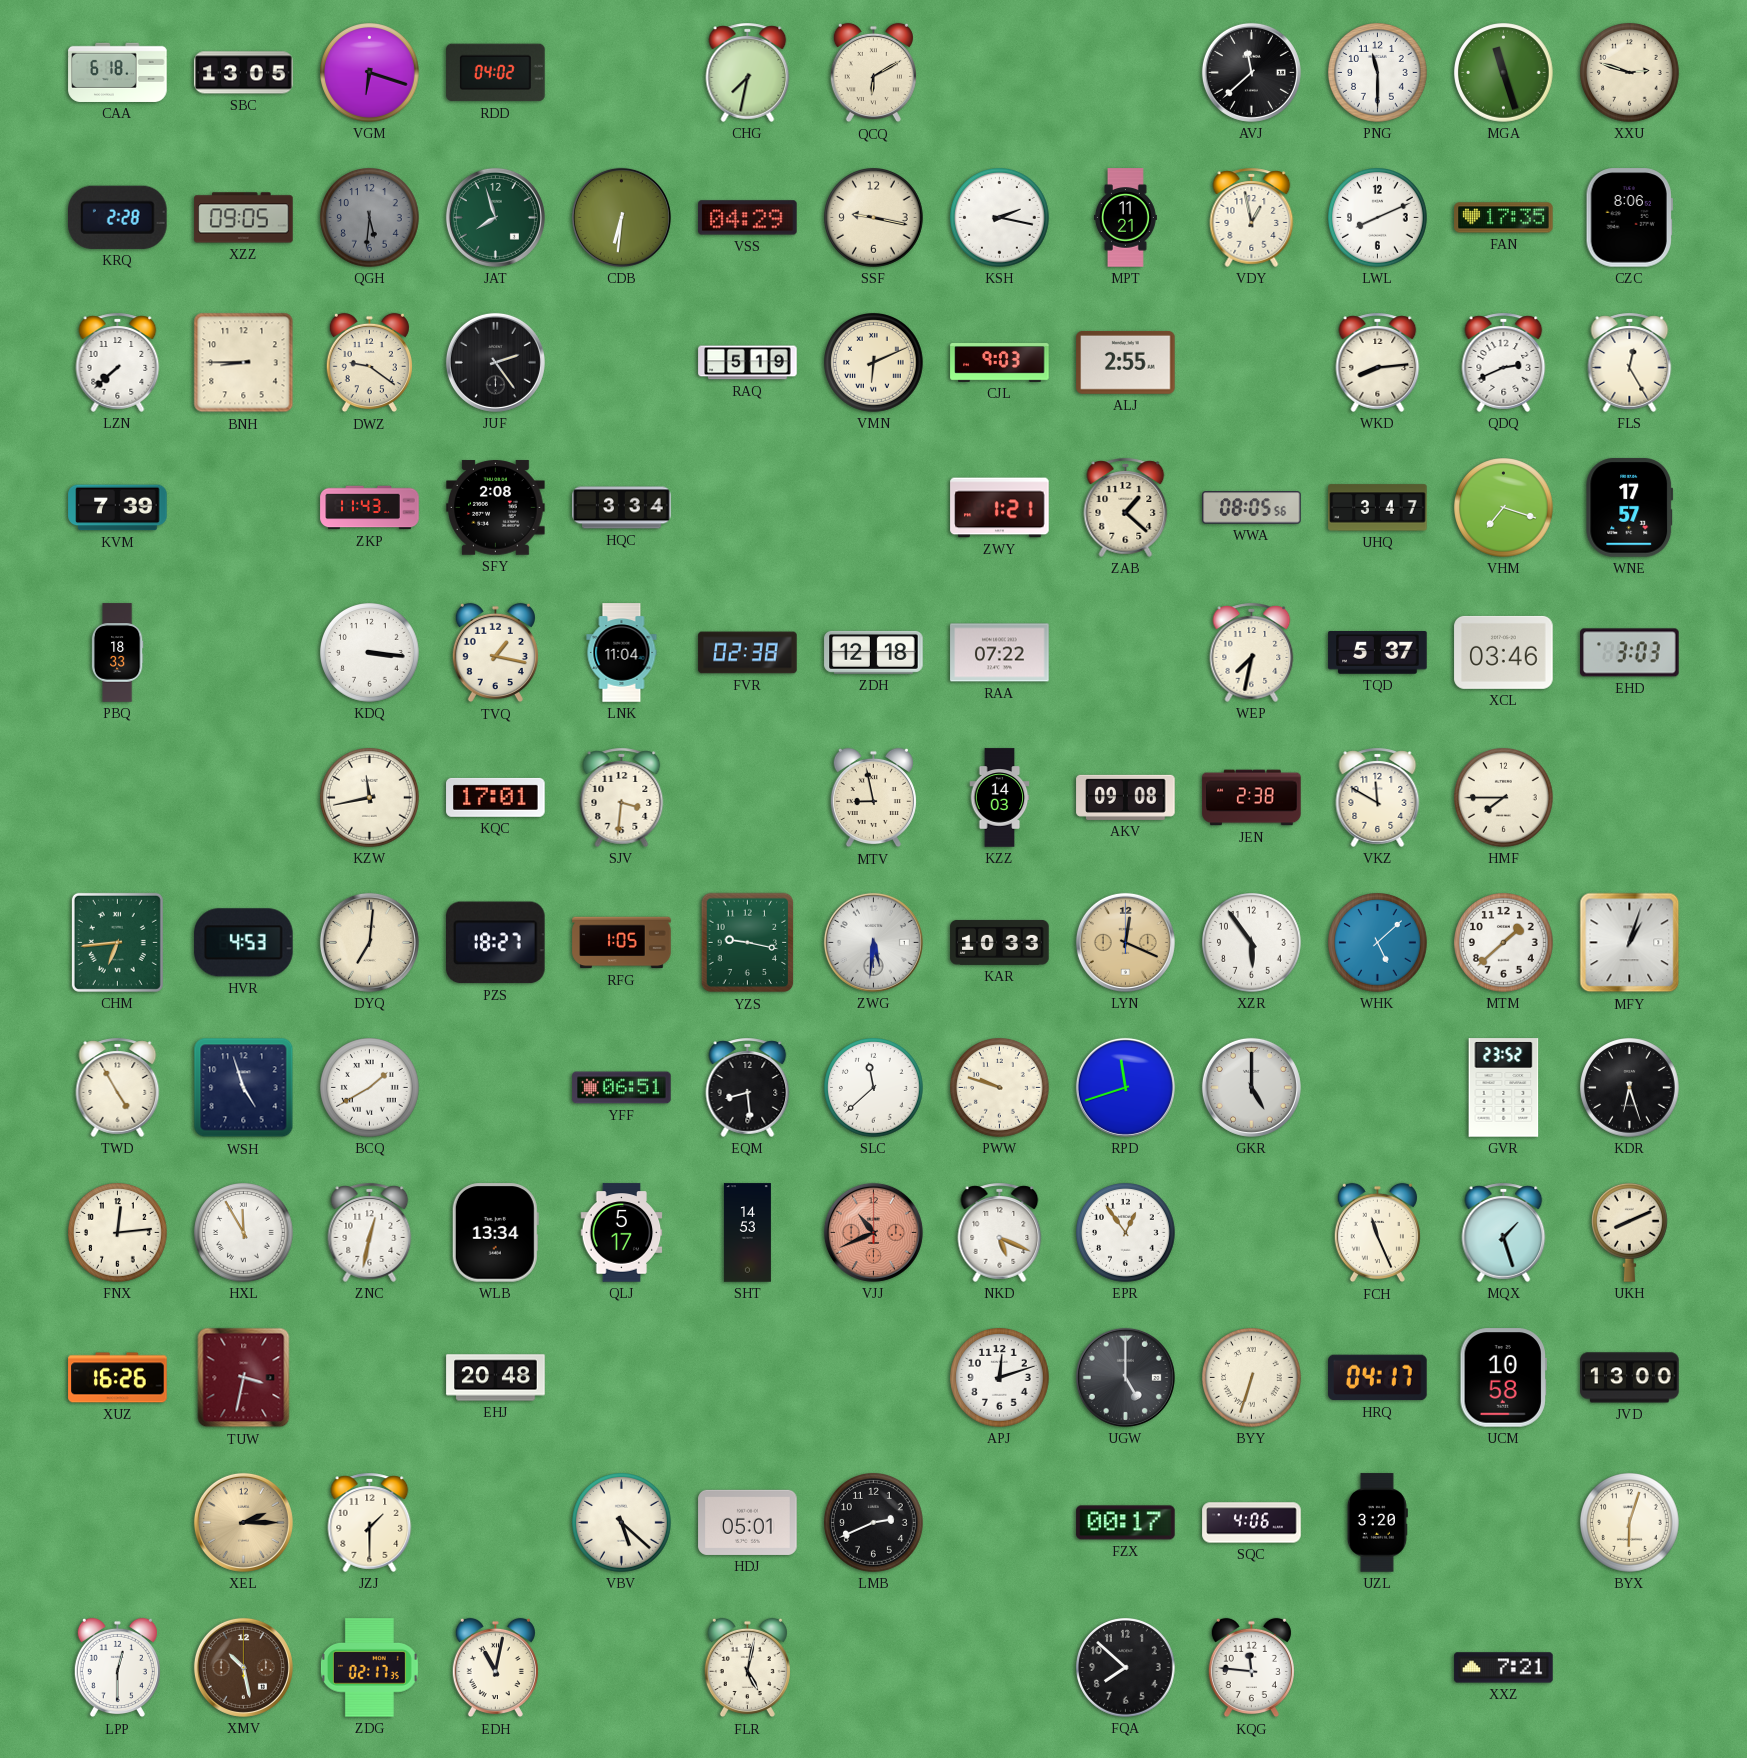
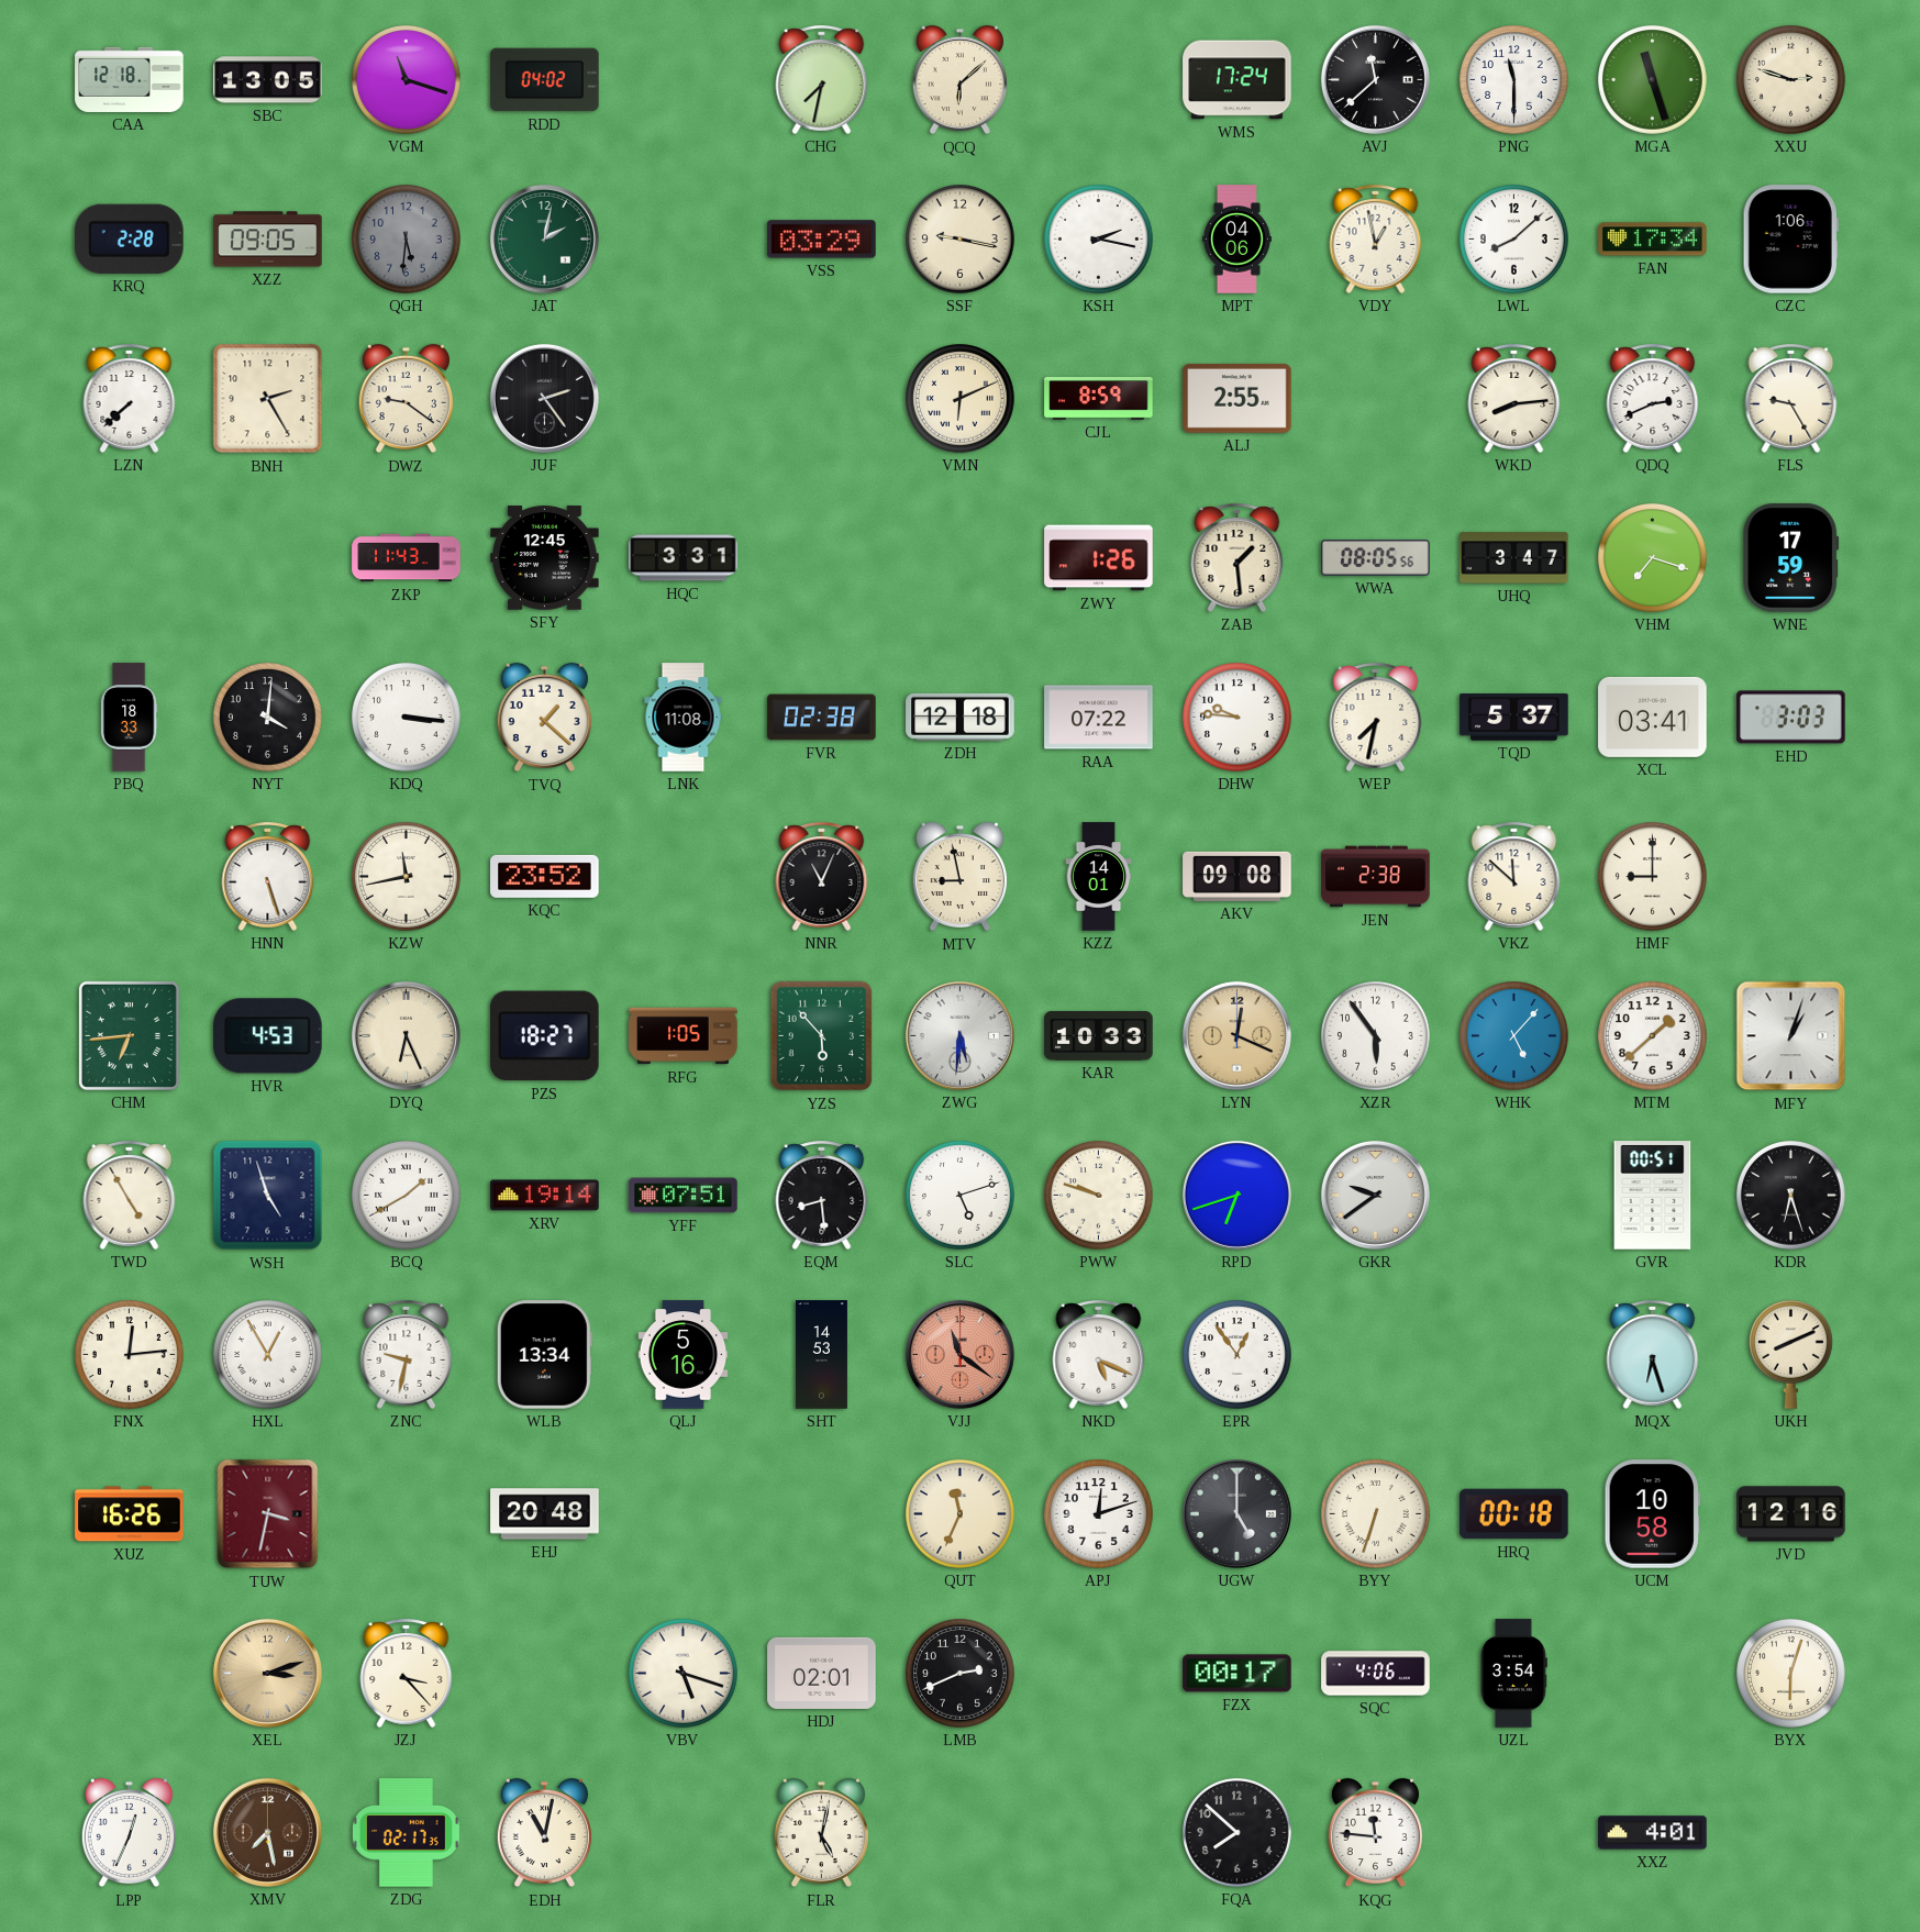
CAA: 6:18 -> 12:18 (130, 79)
VGM: 6:18 -> 11:18 (407, 80)
QCQ: 6:10 -> 6:08 (959, 80)
WMS: none -> 17:24 (1238, 80)
JAT: 7:57 -> 2:02 (544, 238)
CDB: 6:31 -> none (621, 217)
VSS: 04:29 -> 03:29 (822, 240)
MPT: 11:21 -> 04:06 (1236, 240)
LWL: 8:11 -> 8:08 (1514, 240)
FAN: 17:35 -> 17:34 (1653, 240)
CZC: 8:06 -> 1:06 (1790, 240)
BNH: 8:45 -> 2:25 (268, 399)
RAQ: 5:19 -> none (748, 363)
CJL: 9:03 -> 8:59 (1099, 399)
FLS: 12:25 -> 9:25 (1791, 398)
KVM: 7:39 -> none (118, 508)
SFY: 2:08 -> 12:45 (545, 558)
HQC: 3:34 -> 3:31 (684, 558)
ZWY: 1:21 -> 1:26 (1099, 558)
ZAB: 1:22 -> 1:29 (1238, 557)
WNE: 17:57 -> 17:59 (1791, 558)
NYT: none -> 4:01 (268, 718)
TVQ: 1:17 -> 1:22 (544, 718)
LNK: 11:04 -> 11:08 (684, 718)
DHW: none -> 9:46 (1238, 718)
XCL: 03:46 -> 03:41 (1653, 717)
HNN: none -> 5:27 (268, 876)
KQC: 17:01 -> 23:52 (545, 876)
SJV: 3:31 -> none (622, 797)
NNR: none -> 11:04 (822, 876)
KZZ: 14:03 -> 14:01 (1099, 877)
VKZ: 11:50 -> 11:52 (1514, 876)
HMF: 7:45 -> 9:00 (1653, 877)
DYQ: 7:01 -> 6:26 (406, 1035)
YZS: 9:17 -> 5:53 (822, 1036)
WHK: 5:08 -> 5:07 (1514, 1036)
XRV: none -> 19:14 (545, 1196)
YFF: 06:51 -> 07:51 (684, 1196)
SLC: 11:38 -> 5:12 (961, 1196)
RPD: 11:42 -> 6:42 (1236, 1195)
GKR: 5:00 -> 9:39 (1375, 1195)
GVR: 23:52 -> 00:51 (1653, 1196)
HXL: 11:55 -> 12:55 (268, 1355)
ZNC: 12:32 -> 9:32 (407, 1354)
QLJ: 5:17 -> 5:16 (684, 1355)
VJJ: 10:41 -> 11:21 (959, 1354)
FCH: 11:26 -> none (1377, 1233)
MQX: 1:27 -> 6:27 (1653, 1354)
QUT: none -> 11:34 (961, 1514)
HRQ: 04:17 -> 00:18 (1514, 1514)
JVD: 13:00 -> 12:16 (1791, 1514)
XEL: 2:15 -> 3:12 (267, 1673)
JZJ: 1:30 -> 3:23 (407, 1673)
VBV: 5:22 -> 5:18 (684, 1674)
HDJ: 05:01 -> 02:01 (822, 1673)
UZL: 3:20 -> 3:54 (1513, 1674)
LPP: 12:30 -> 12:34 (129, 1833)
XMV: 10:28 -> 7:28 (267, 1832)
XXZ: 7:21 -> 4:01 (1653, 1833)
